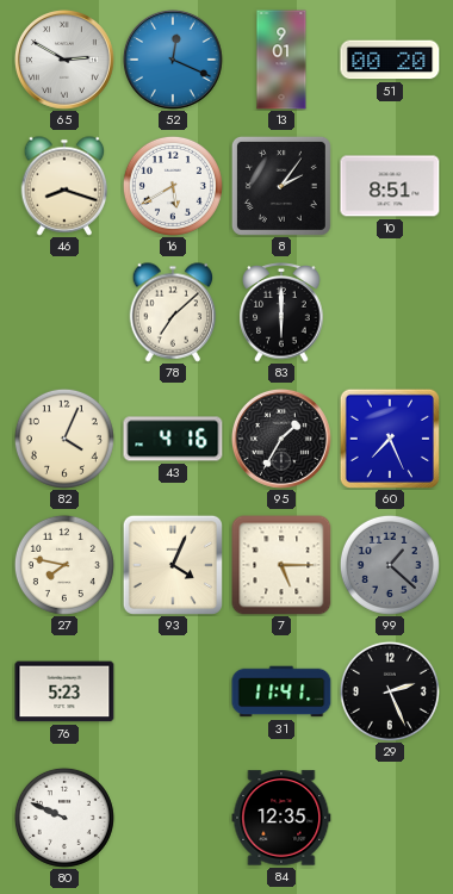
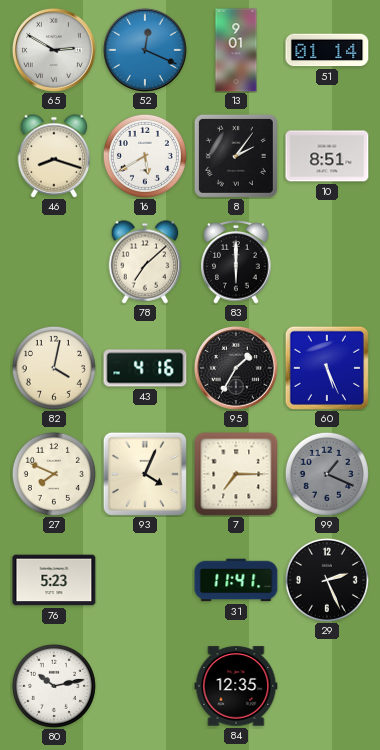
51: 00:20 -> 01:14 (327, 50)
82: 4:04 -> 4:02 (54, 368)
60: 7:26 -> 5:26 (327, 368)
27: 7:47 -> 7:49 (54, 474)
7: 5:15 -> 7:15 (236, 474)
99: 1:22 -> 1:19 (327, 474)
80: 9:49 -> 10:13 (54, 686)
